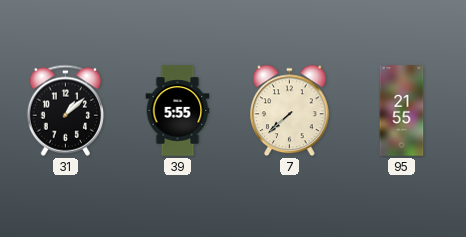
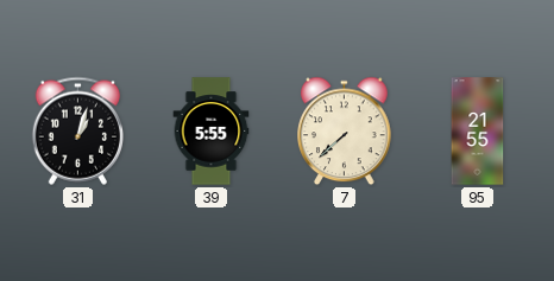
31: 1:08 -> 1:03 (77, 130)
